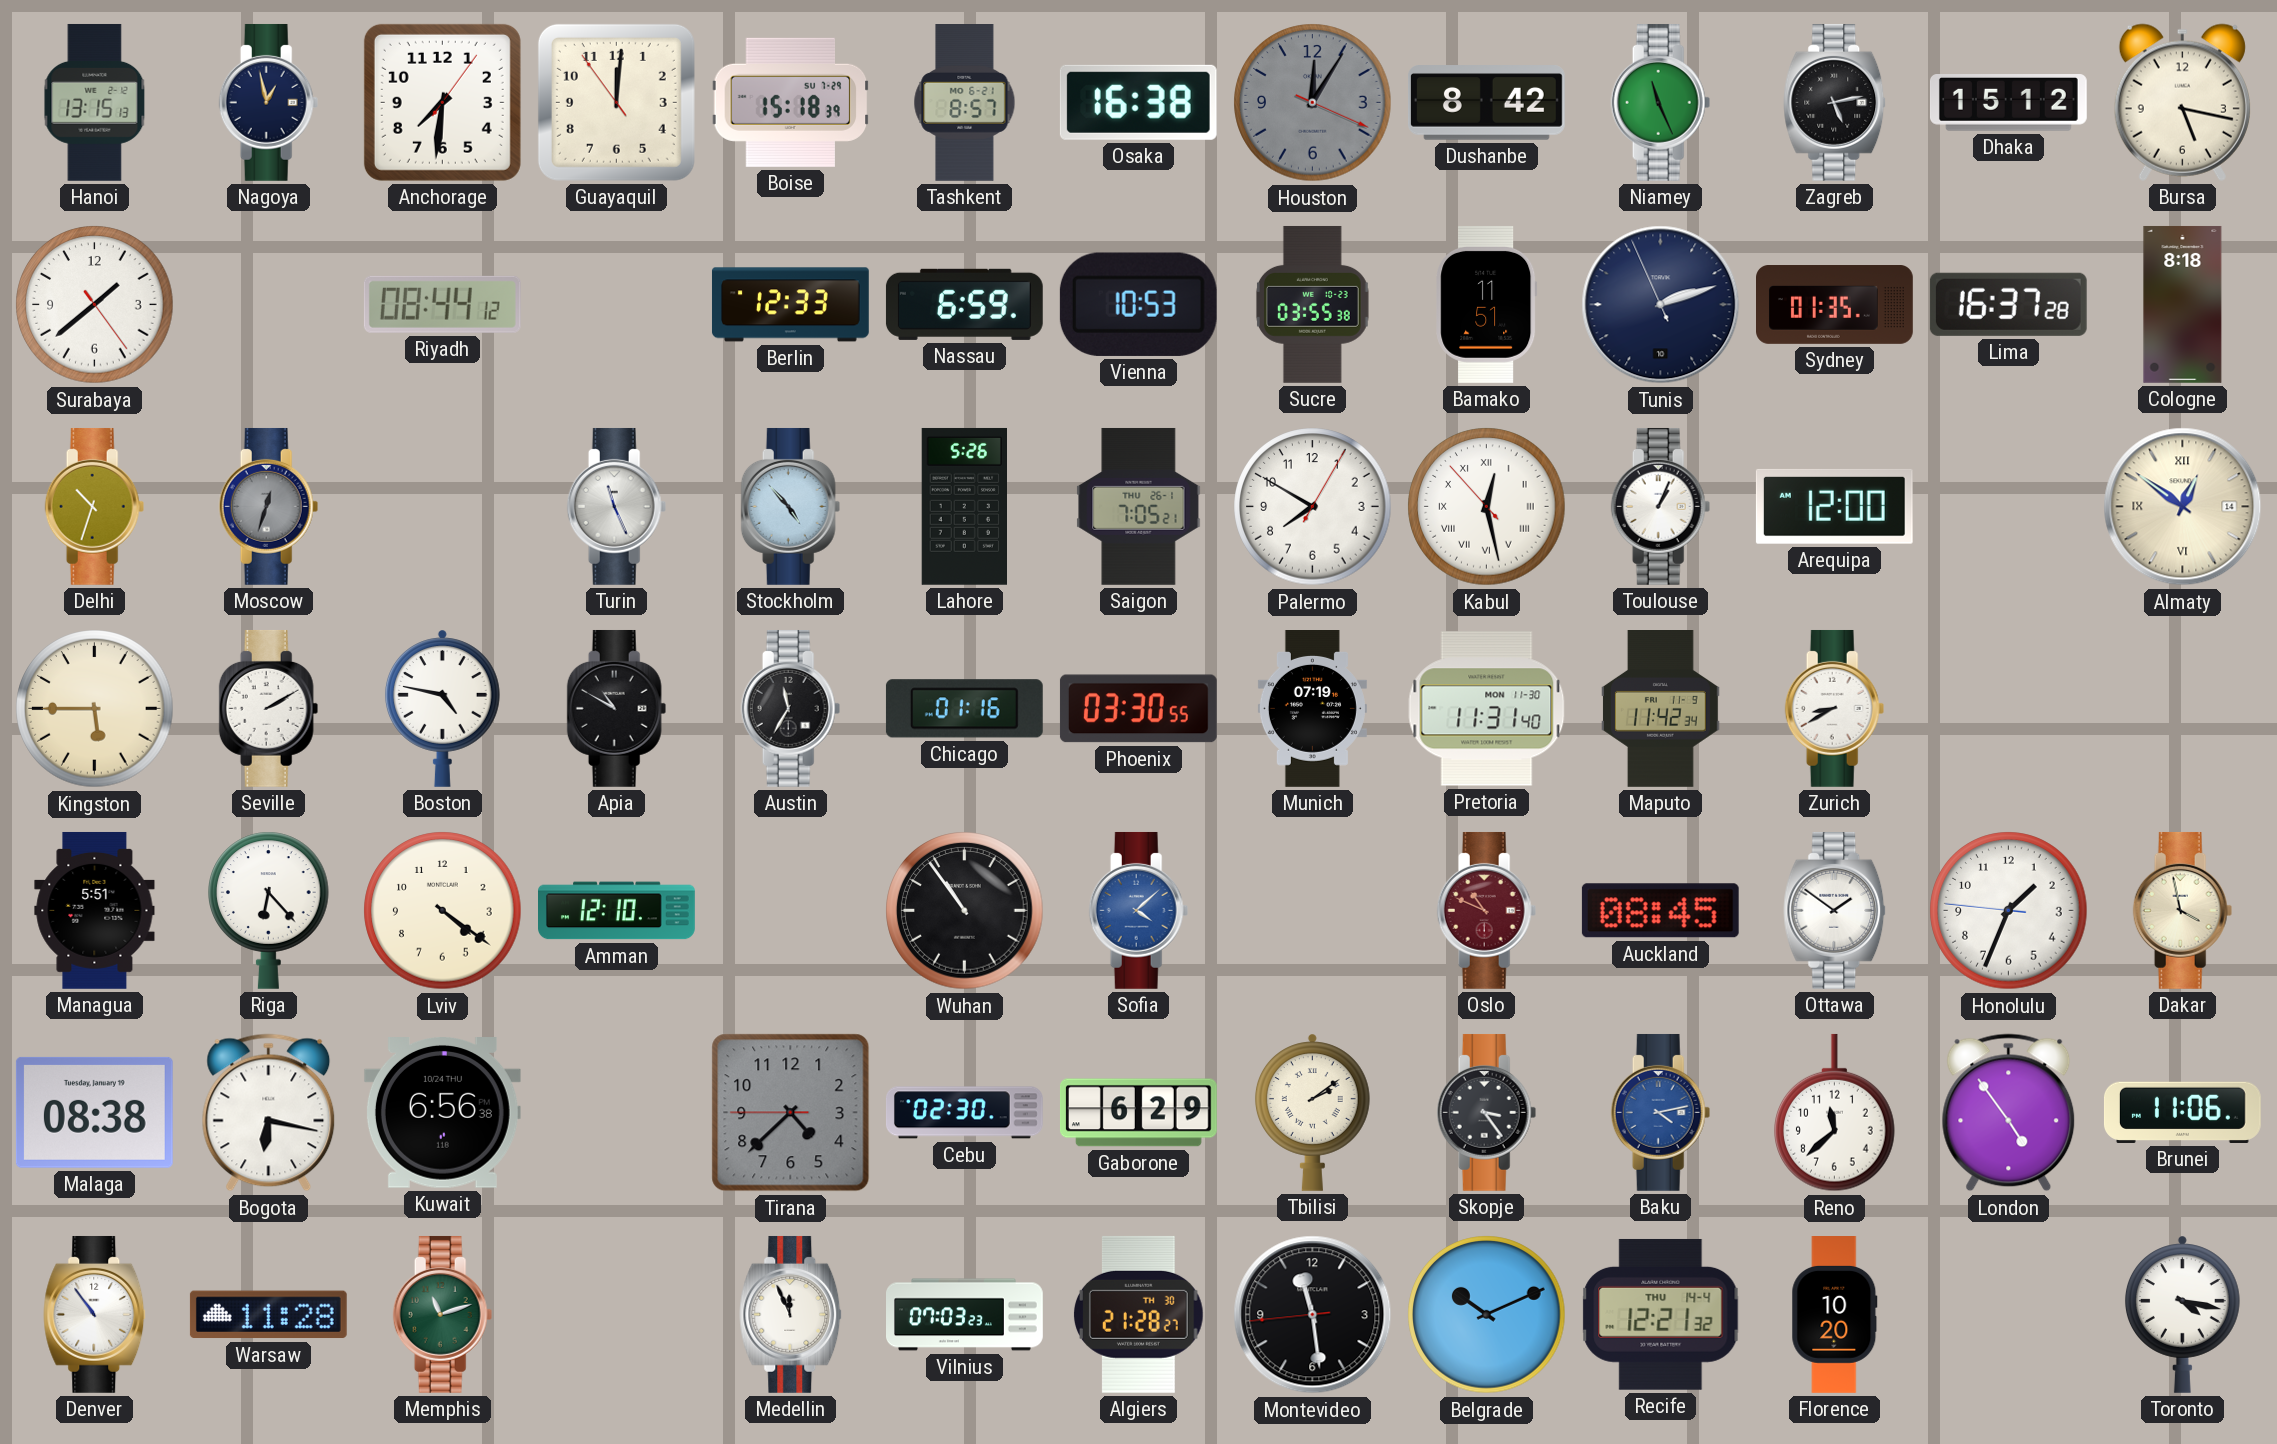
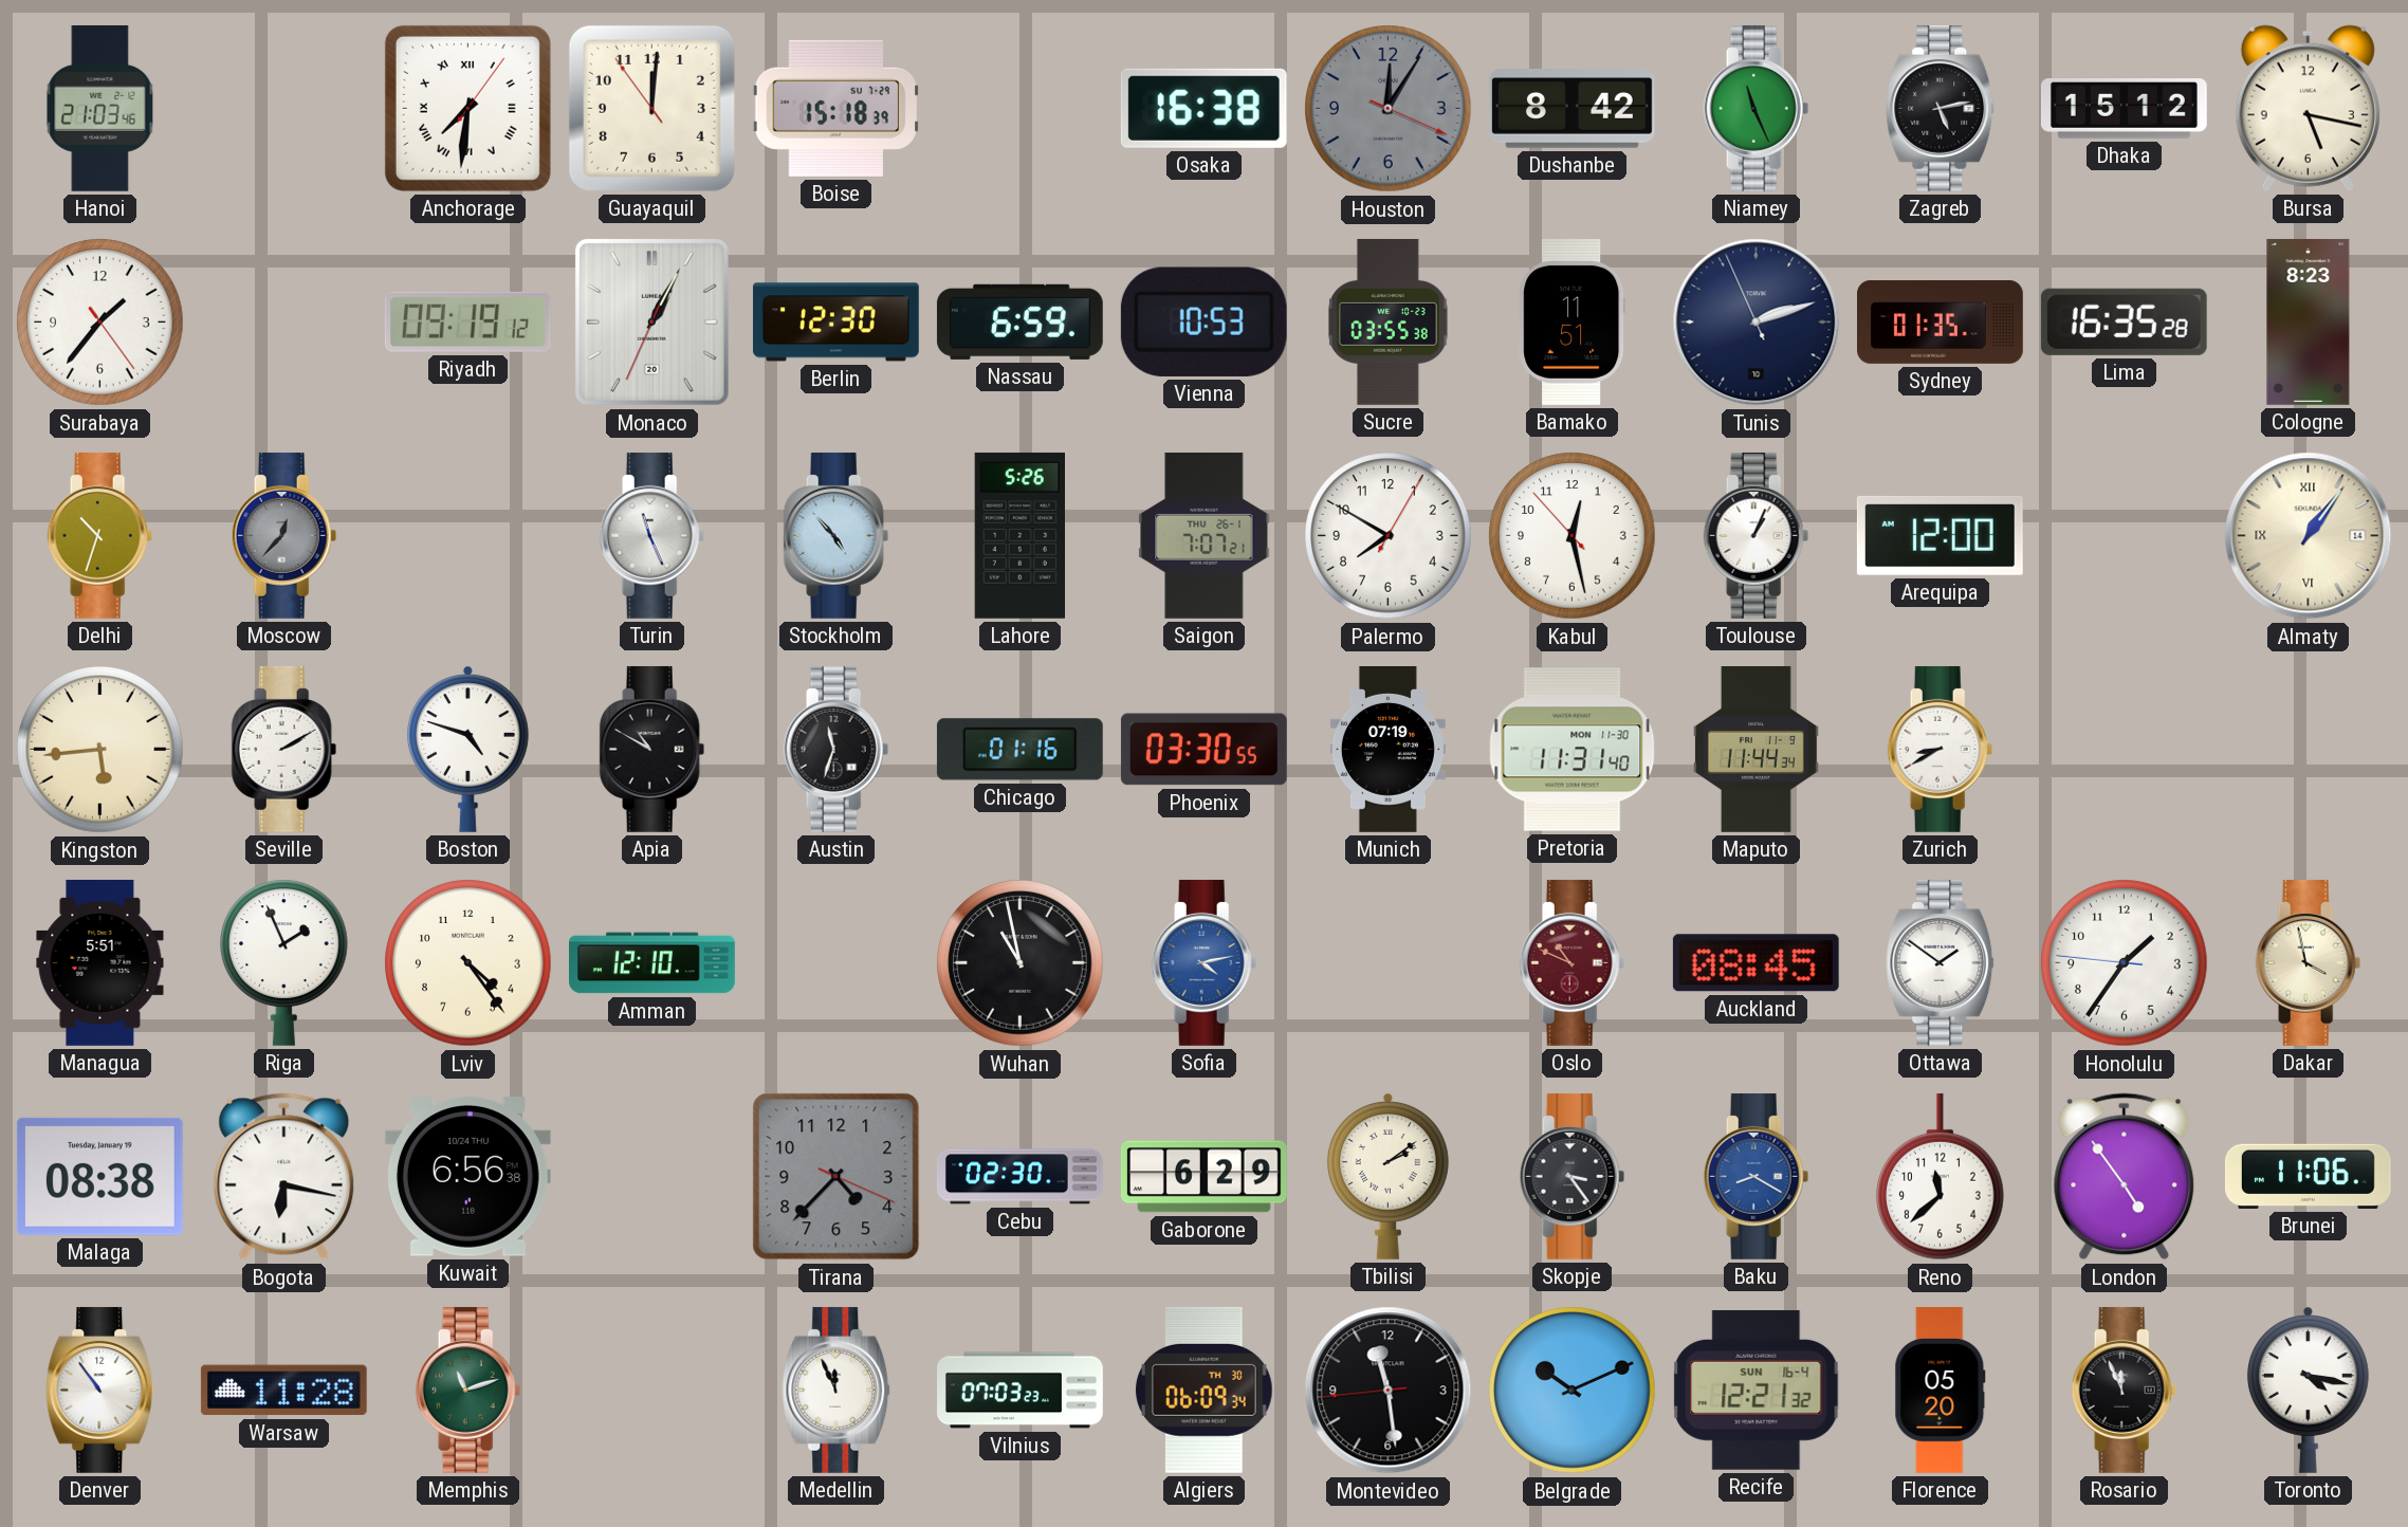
Hanoi: 13:15 -> 21:03 (100, 108)
Nagoya: 12:58 -> none (269, 102)
Anchorage numerals: Arabic -> Roman (467, 108)
Tashkent: 8:57 -> none (965, 103)
Surabaya: 1:38 -> 1:36 (100, 323)
Riyadh: 08:44 -> 09:19 (467, 321)
Monaco: none -> 1:04 (651, 321)
Berlin: 12:33 -> 12:30 (835, 323)
Lima: 16:37 -> 16:35 (2124, 321)
Cologne: 8:18 -> 8:23 (2309, 321)
Moscow: 12:33 -> 12:37 (284, 535)
Saigon: 7:05 -> 7:07 (1205, 535)
Kabul numerals: Roman -> Arabic (1573, 536)
Almaty: 12:51 -> 1:06 (2309, 536)
Kingston: 5:45 -> 5:44 (100, 750)
Boston: 4:47 -> 4:48 (467, 749)
Austin: 11:35 -> 11:33 (837, 749)
Maputo: 11:42 -> 11:44 (1757, 750)
Riga: 6:23 -> 1:56 (284, 962)
Lviv: 4:21 -> 4:24 (468, 963)
Wuhan: 10:54 -> 10:58 (1021, 963)
Sofia: 4:08 -> 4:13 (1205, 962)
Honolulu: 1:33 -> 1:35 (2125, 963)
Tirana: 4:37:45 -> 4:37:19 (837, 1177)
Baku: 4:13 -> 8:20 (1757, 1176)
Algiers: 21:28 -> 06:09 (1203, 1390)
Recife date: THU 14-4 -> SUN 16-4 (1757, 1390)
Florence: 10:20 -> 05:20 (1941, 1391)
Rosario: none -> 11:56 (2125, 1390)
